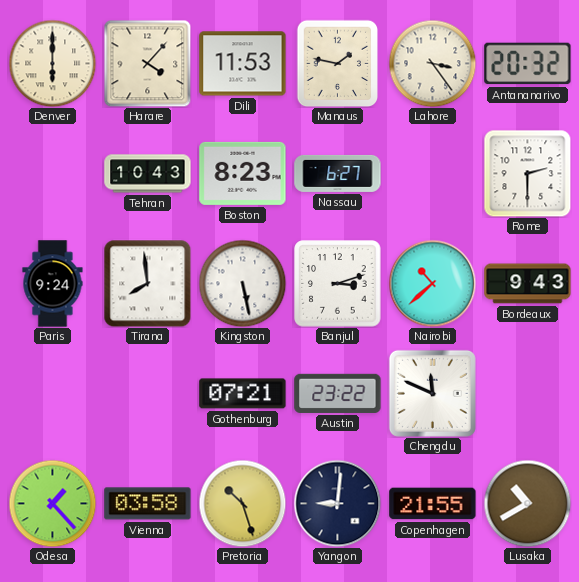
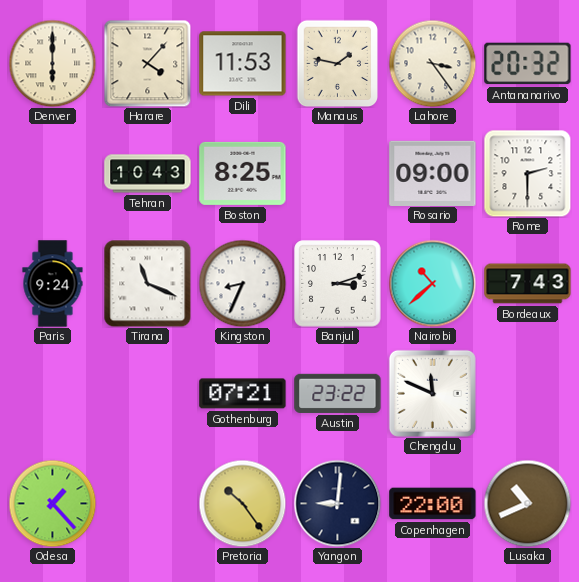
Boston: 8:23 -> 8:25 (243, 173)
Nassau: 6:27 -> none (338, 173)
Rosario: none -> 09:00 (433, 173)
Tirana: 7:59 -> 11:19 (147, 283)
Kingston: 5:28 -> 8:34 (242, 283)
Bordeaux: 9:43 -> 7:43 (528, 284)
Vienna: 03:58 -> none (148, 504)
Pretoria: 10:27 -> 10:24 (242, 503)
Copenhagen: 21:55 -> 22:00 (433, 504)
Lusaka: 10:40 -> 10:41 (527, 503)
